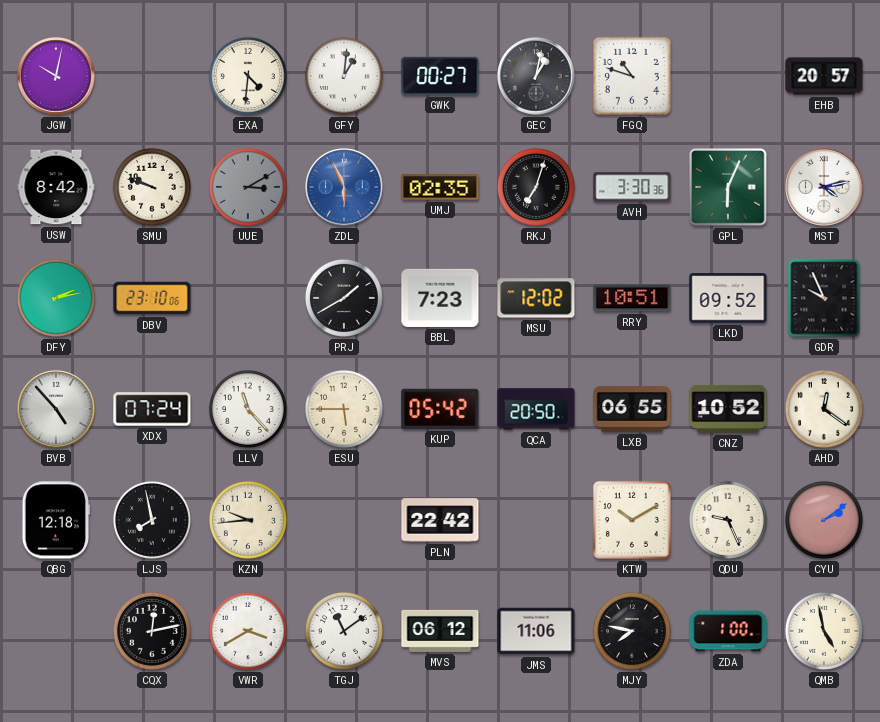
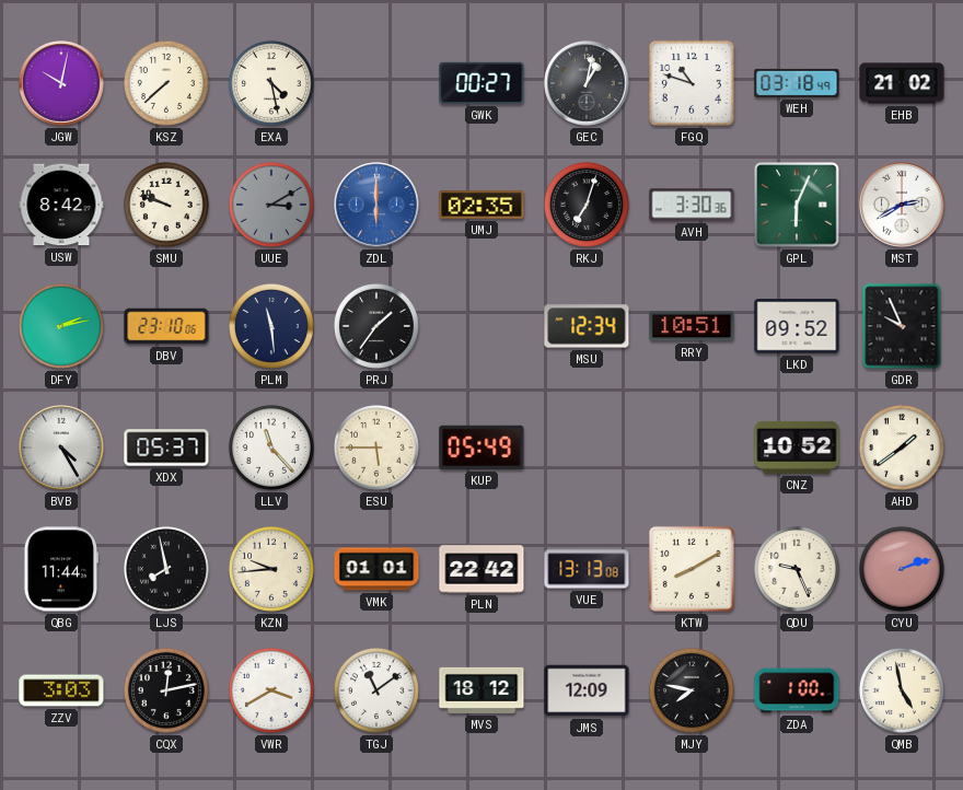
KSZ: none -> 7:38 (166, 83)
EXA: 4:31 -> 4:28 (271, 83)
GFY: 1:01 -> none (344, 76)
WEH: none -> 03:18 (797, 83)
EHB: 20:57 -> 21:02 (902, 83)
ZDL: 5:56 -> 6:00 (376, 205)
MST: 4:13 -> 2:40 (902, 205)
PLM: none -> 11:29 (271, 326)
PRJ: 1:40 -> 1:36 (376, 326)
BBL: 7:23 -> none (440, 298)
MSU: 12:02 -> 12:34 (587, 326)
BVB: 4:53 -> 4:25 (61, 448)
XDX: 07:24 -> 05:37 (166, 448)
KUP: 05:42 -> 05:49 (481, 448)
QCA: 20:50 -> none (536, 409)
LXB: 06:55 -> none (632, 409)
AHD: 12:21 -> 1:39 (902, 448)
QBG: 12:18 -> 11:44 (60, 569)
VMK: none -> 01:01 (376, 569)
VUE: none -> 13:13 (587, 569)
KTW: 10:10 -> 8:10 (692, 569)
CYU: 2:09 -> 2:12 (902, 569)
ZZV: none -> 3:03 (61, 690)
MVS: 06:12 -> 18:12 (481, 690)
JMS: 11:06 -> 12:09 (587, 690)
